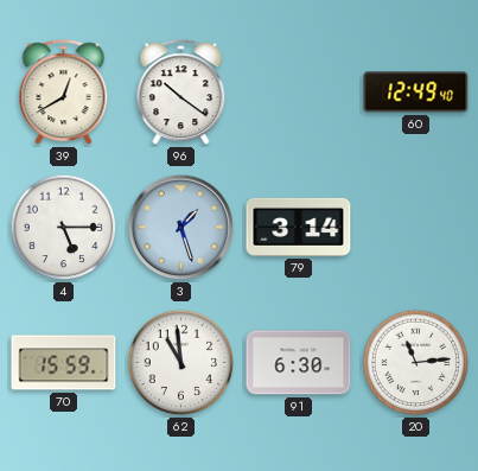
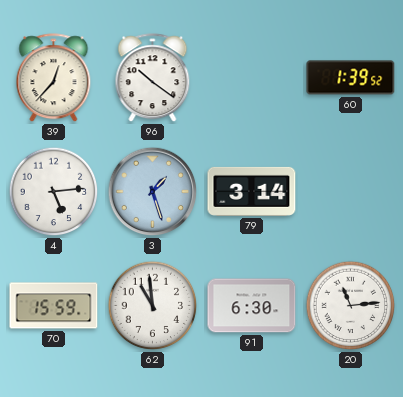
39: 12:40 -> 12:37 (54, 78)
60: 12:49 -> 1:39 (351, 78)
4: 5:15 -> 5:14 (54, 192)
